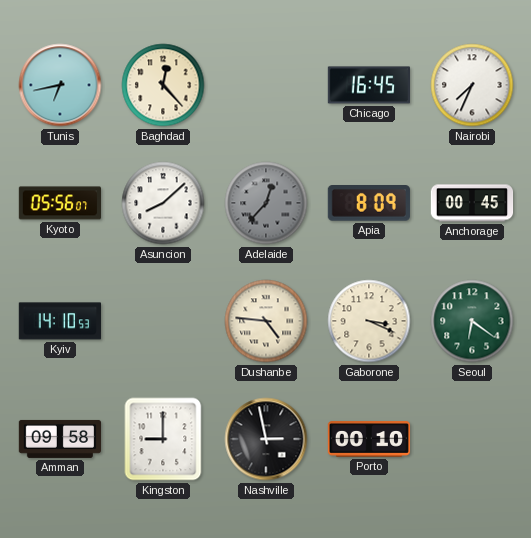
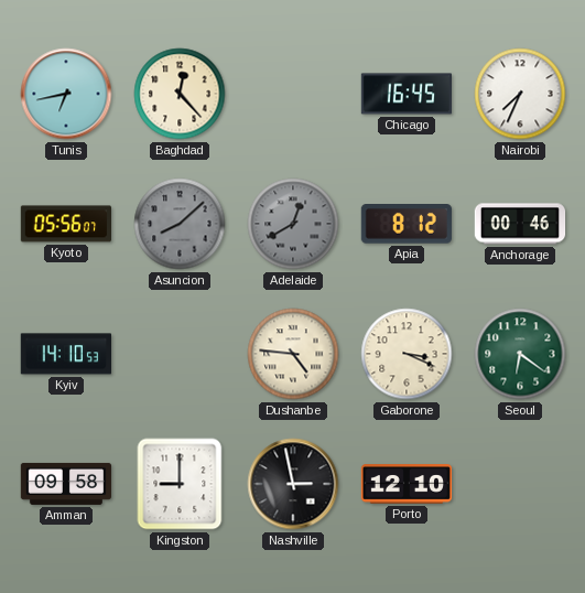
Asuncion dial: white -> grey (180, 224)
Adelaide: 12:37 -> 12:40 (293, 224)
Apia: 8:09 -> 8:12 (407, 225)
Anchorage: 00:45 -> 00:46 (520, 224)
Porto: 00:10 -> 12:10 (407, 484)
